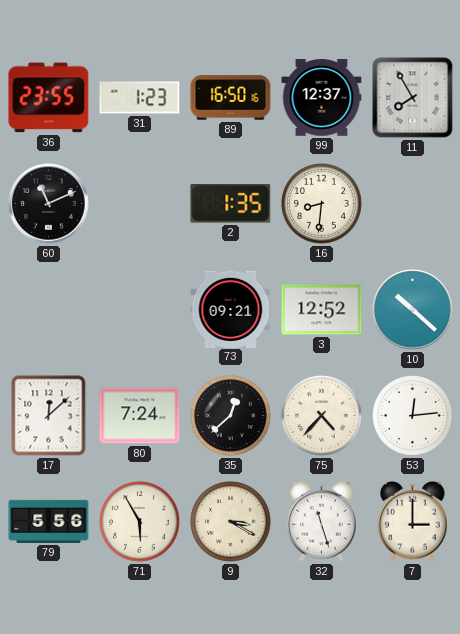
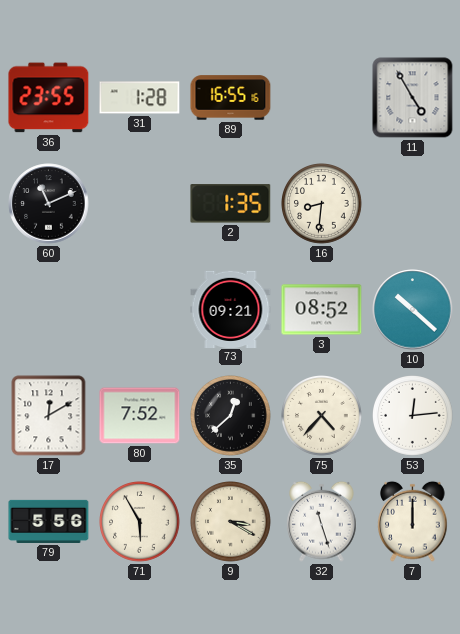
31: 1:23 -> 1:28 (140, 98)
89: 16:50 -> 16:55 (231, 98)
99: 12:37 -> none (322, 98)
11: 7:55 -> 4:55 (413, 98)
3: 12:52 -> 08:52 (322, 310)
17: 12:08 -> 12:10 (49, 416)
80: 7:24 -> 7:52 (140, 416)
7: 3:00 -> 12:00 (413, 521)
